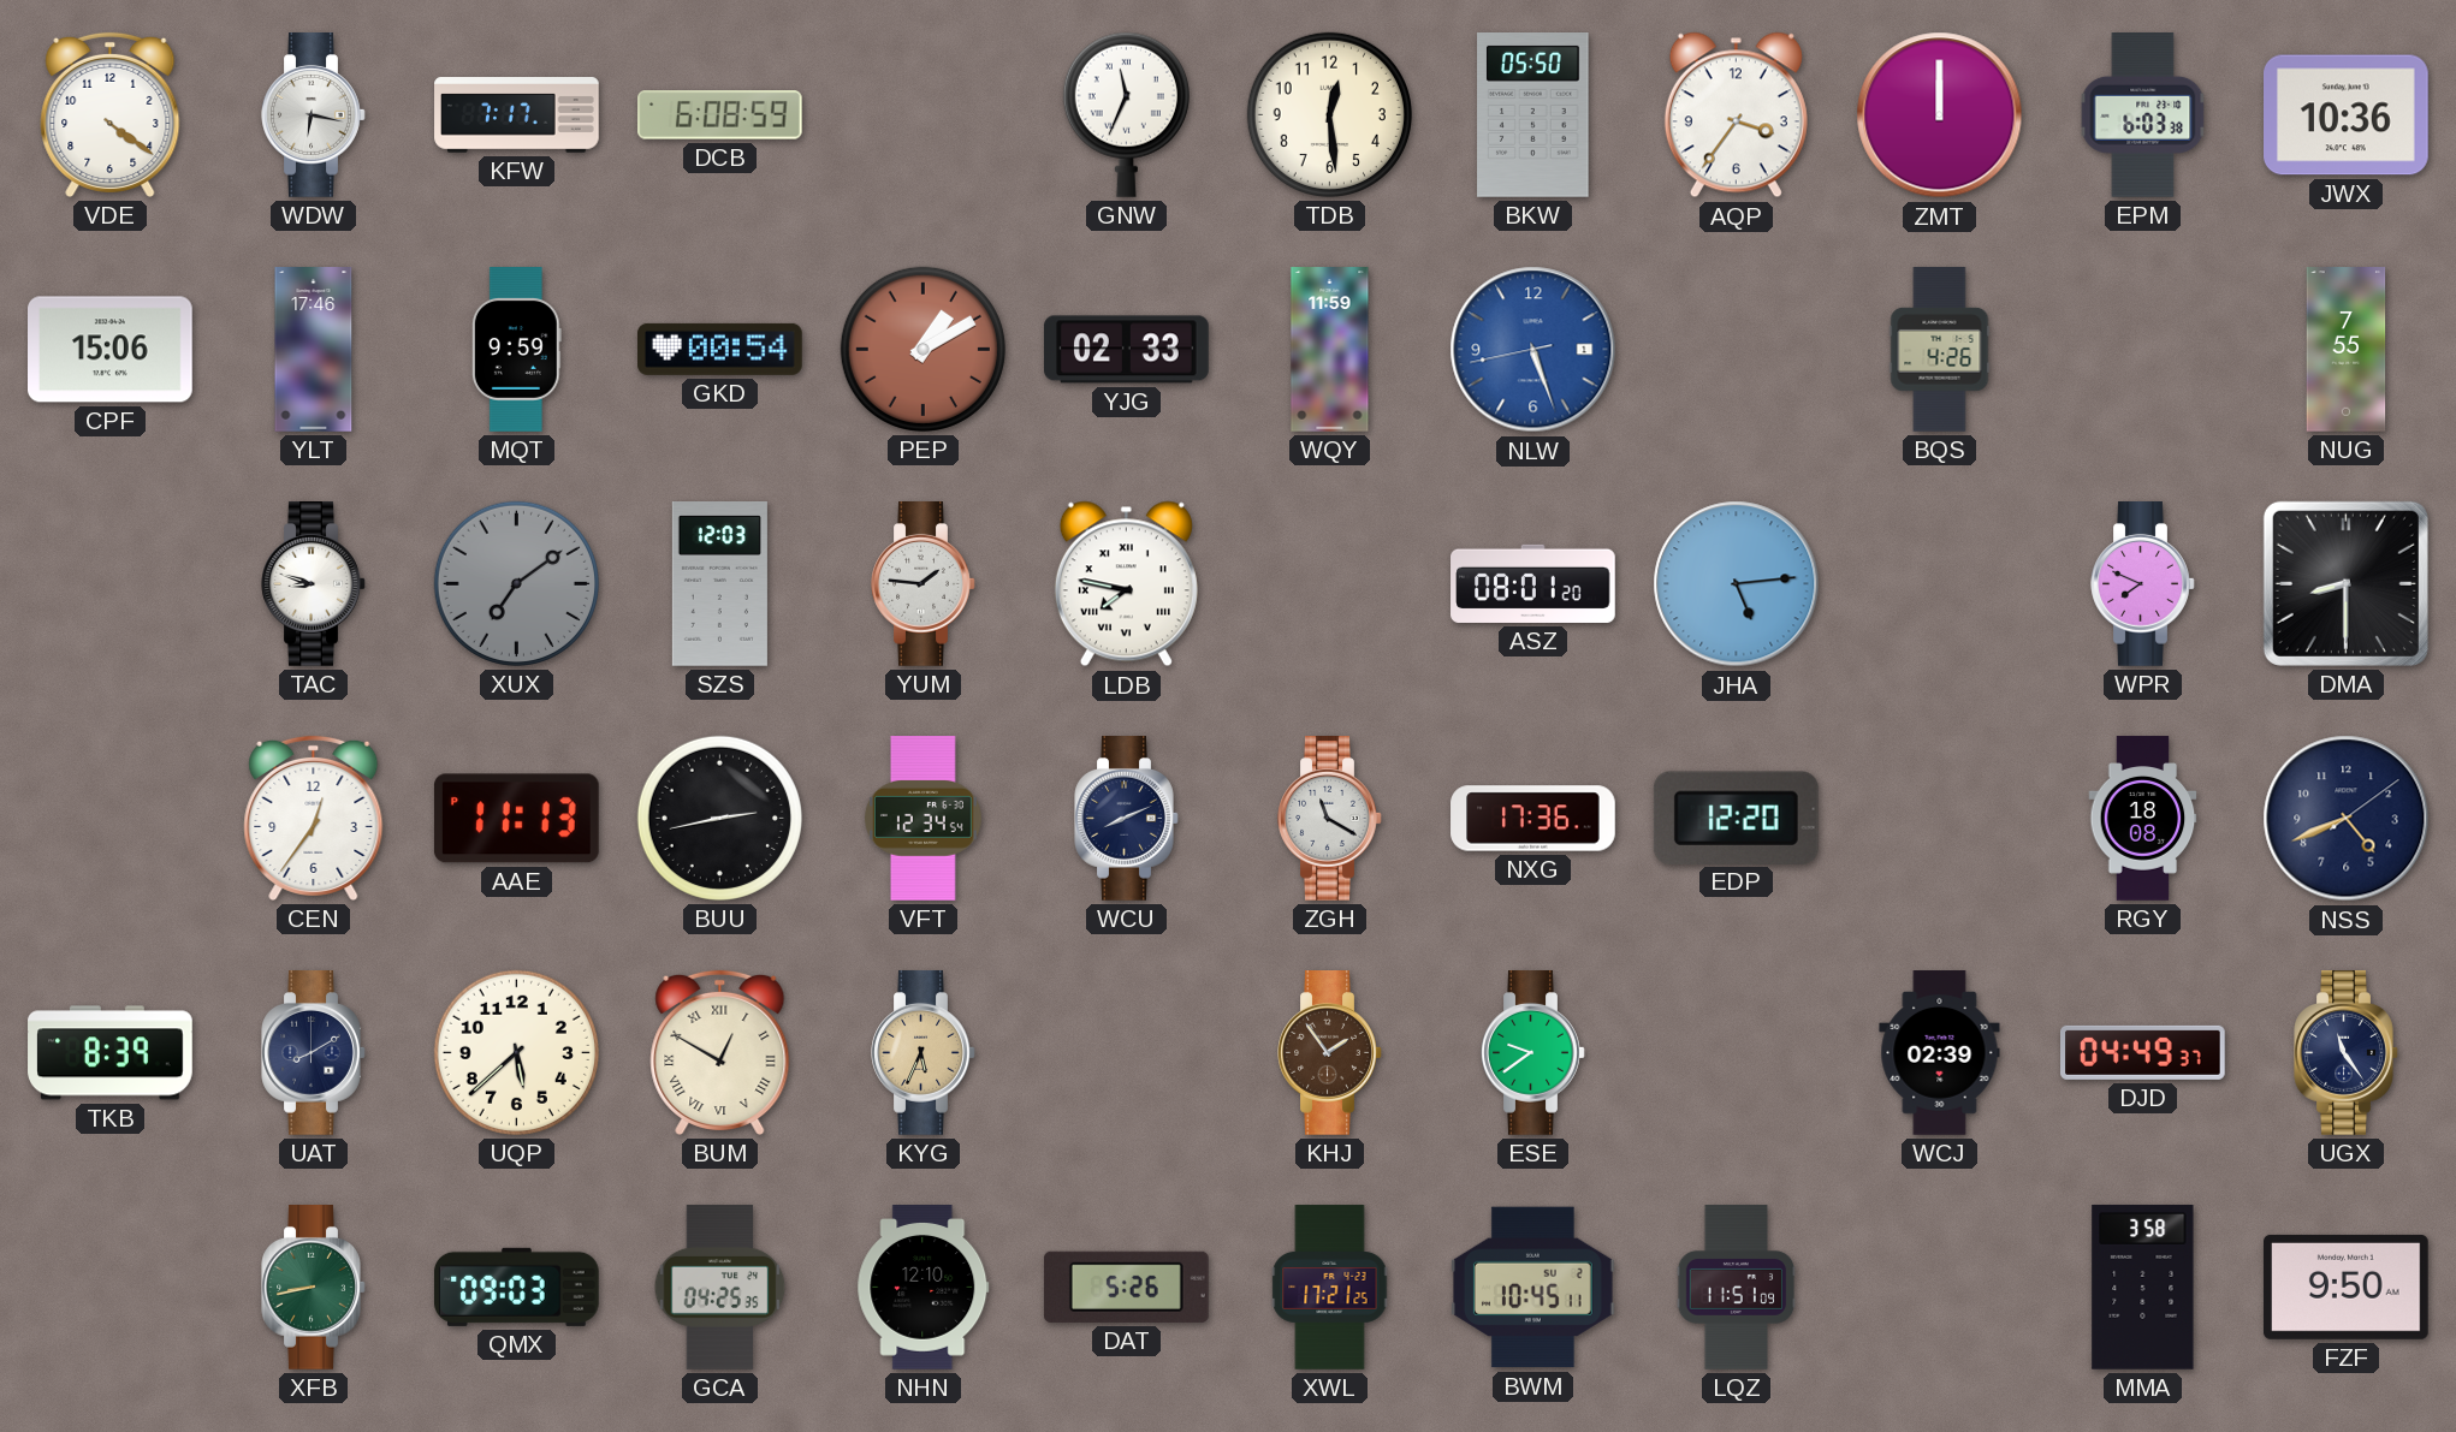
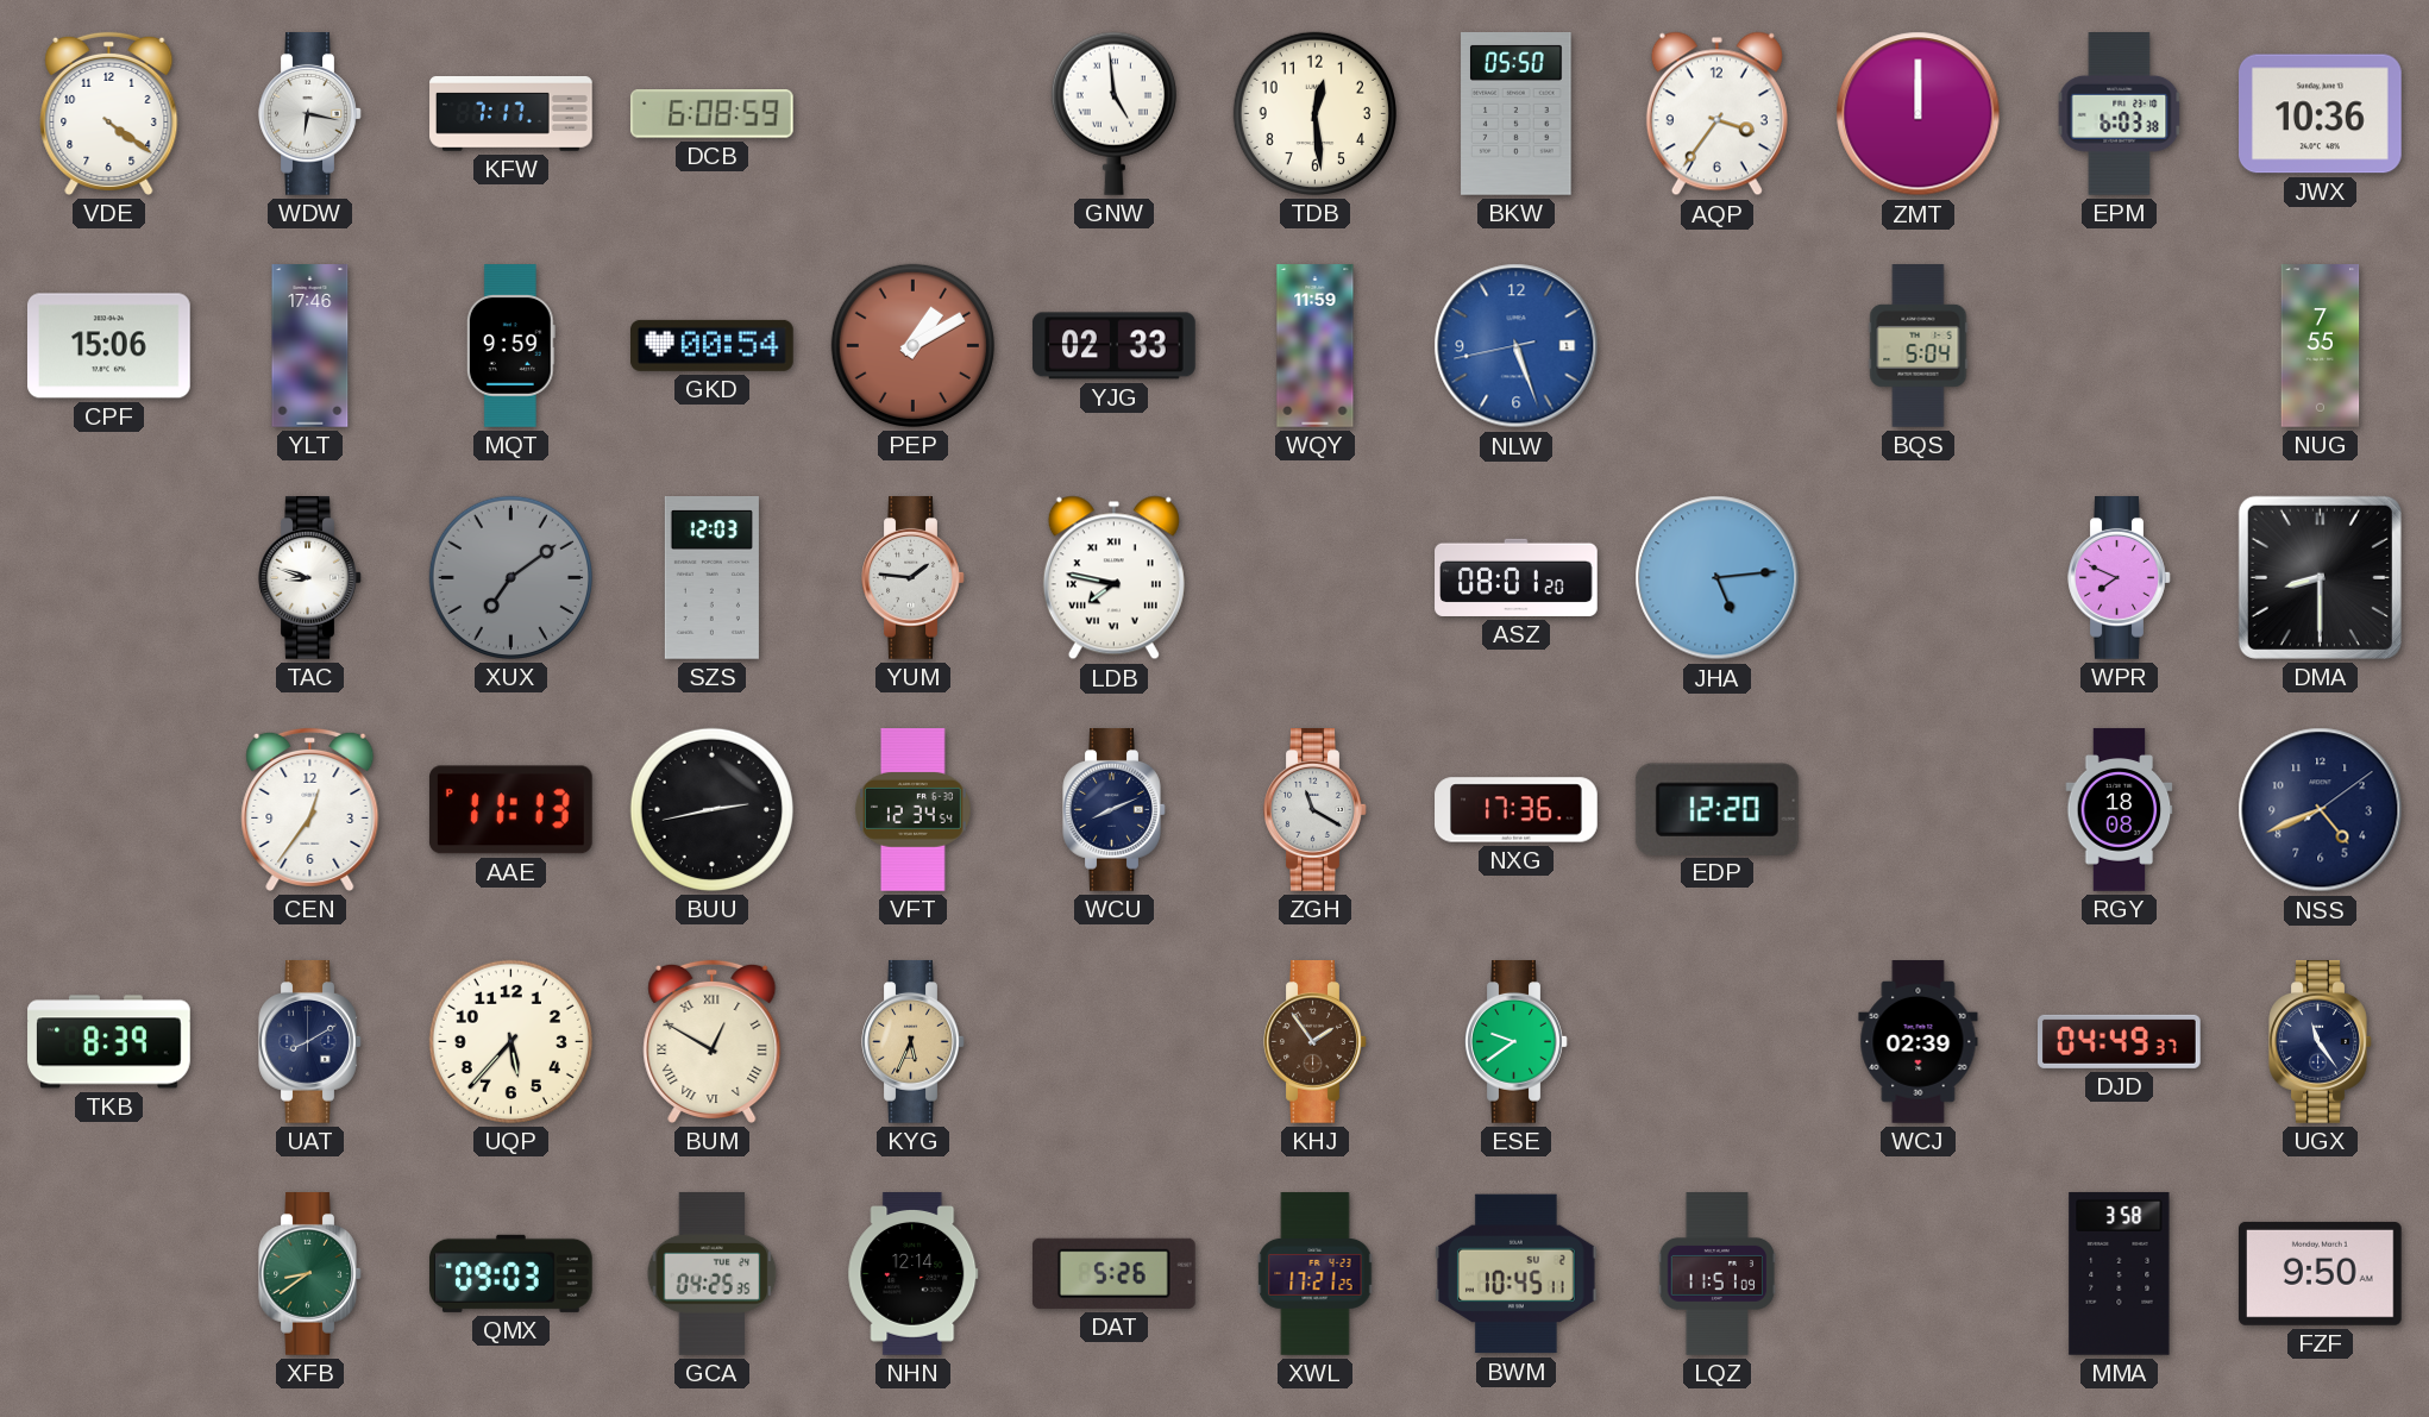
GNW: 11:34 -> 4:59 (1113, 113)
BQS: 4:26 -> 5:04 (1919, 346)
UQP: 5:38 -> 5:37 (510, 1041)
XFB: 8:43 -> 8:39 (310, 1274)
NHN: 12:10 -> 12:14 (914, 1274)
